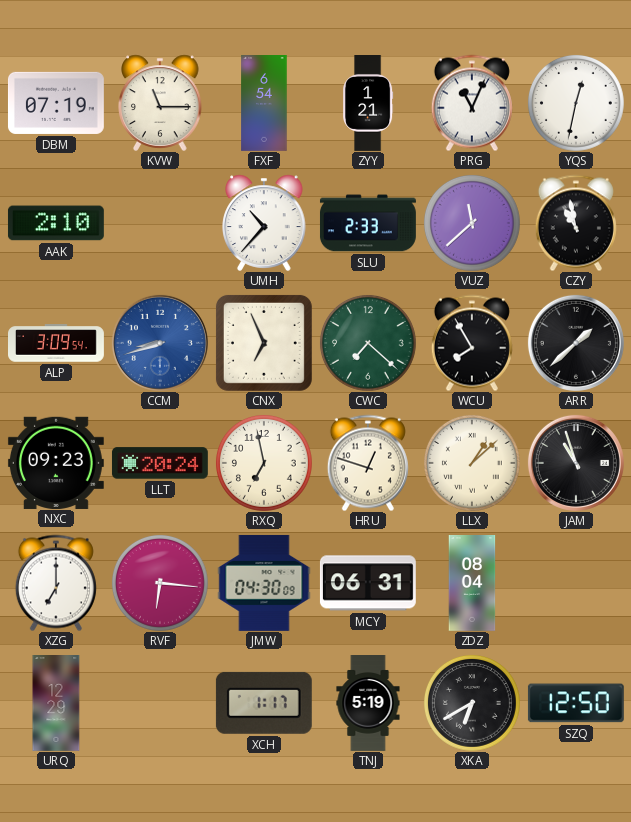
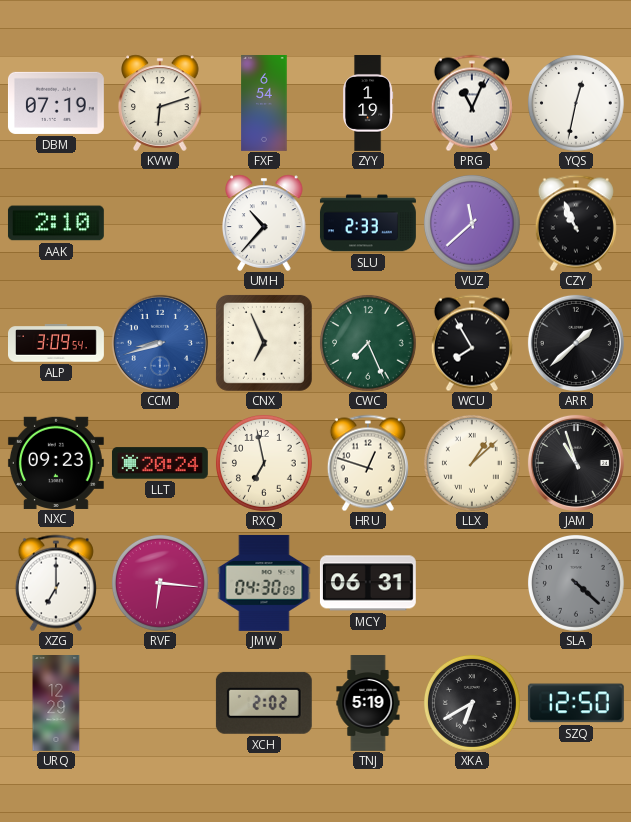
KVW: 11:15 -> 6:12 (160, 103)
ZYY: 1:21 -> 1:19 (369, 104)
CZY: 10:58 -> 10:56 (576, 223)
CWC: 7:22 -> 7:26 (368, 343)
ZDZ: 08:04 -> none (472, 584)
SLA: none -> 4:22 (576, 583)
XCH: 1:17 -> 2:02 (264, 703)
